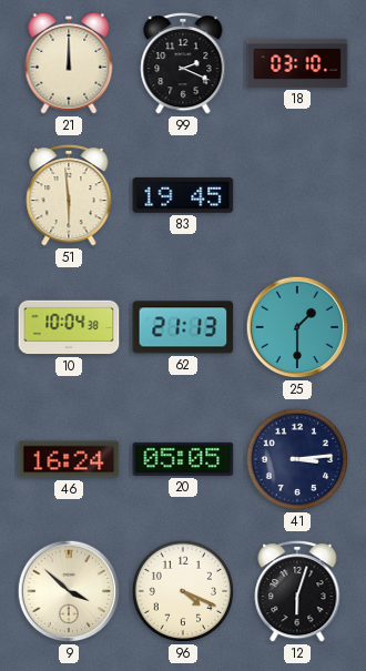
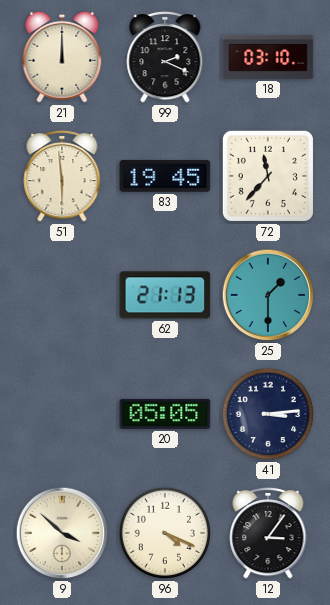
72: none -> 11:37 (268, 176)
10: 10:04 -> none (69, 327)
46: 16:24 -> none (69, 459)
12: 6:03 -> 3:06 (268, 533)
